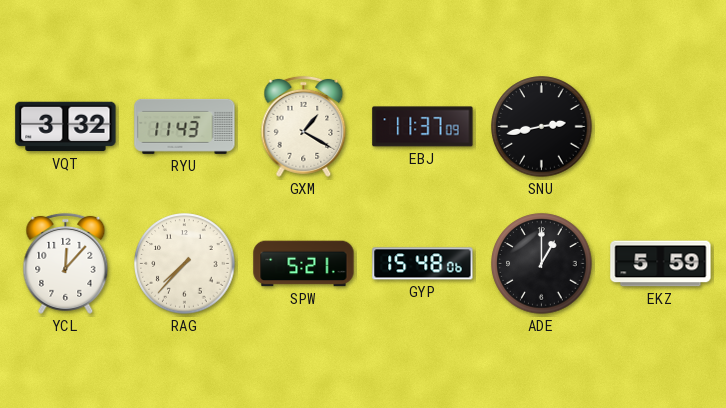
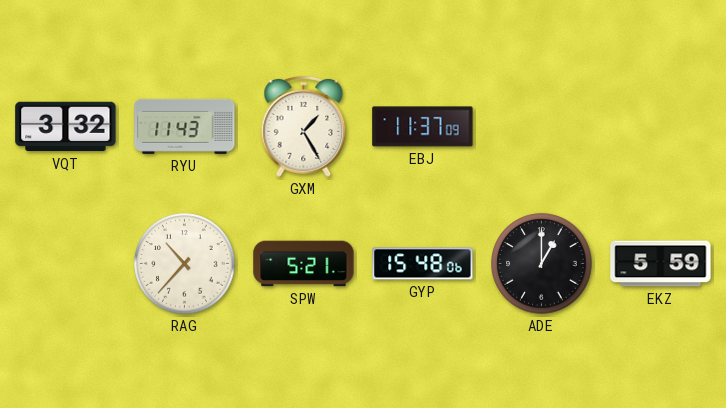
GXM: 1:20 -> 1:25 (304, 126)
SNU: 2:43 -> none (542, 127)
YCL: 12:07 -> none (66, 263)
RAG: 7:37 -> 10:37 (185, 264)
